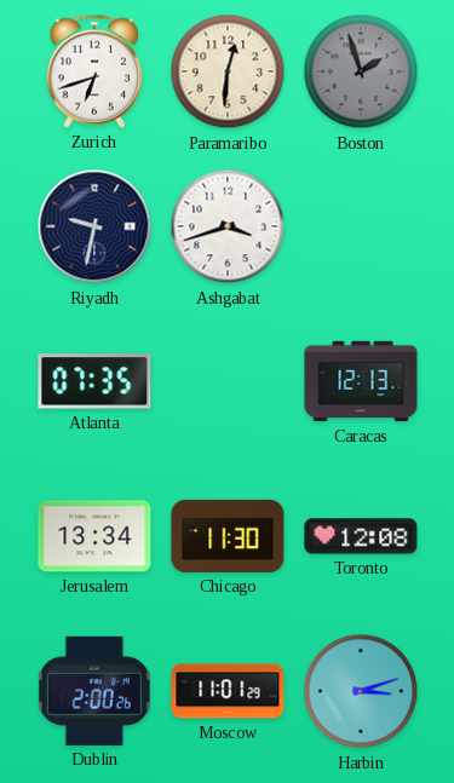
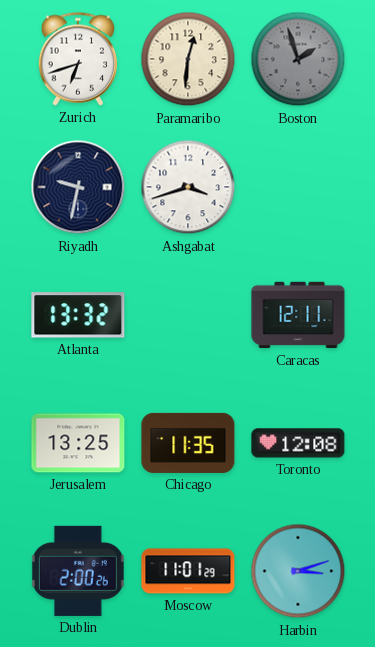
Atlanta: 07:35 -> 13:32 (78, 315)
Caracas: 12:13 -> 12:11 (298, 315)
Jerusalem: 13:34 -> 13:25 (78, 443)
Chicago: 11:30 -> 11:35 (188, 443)
